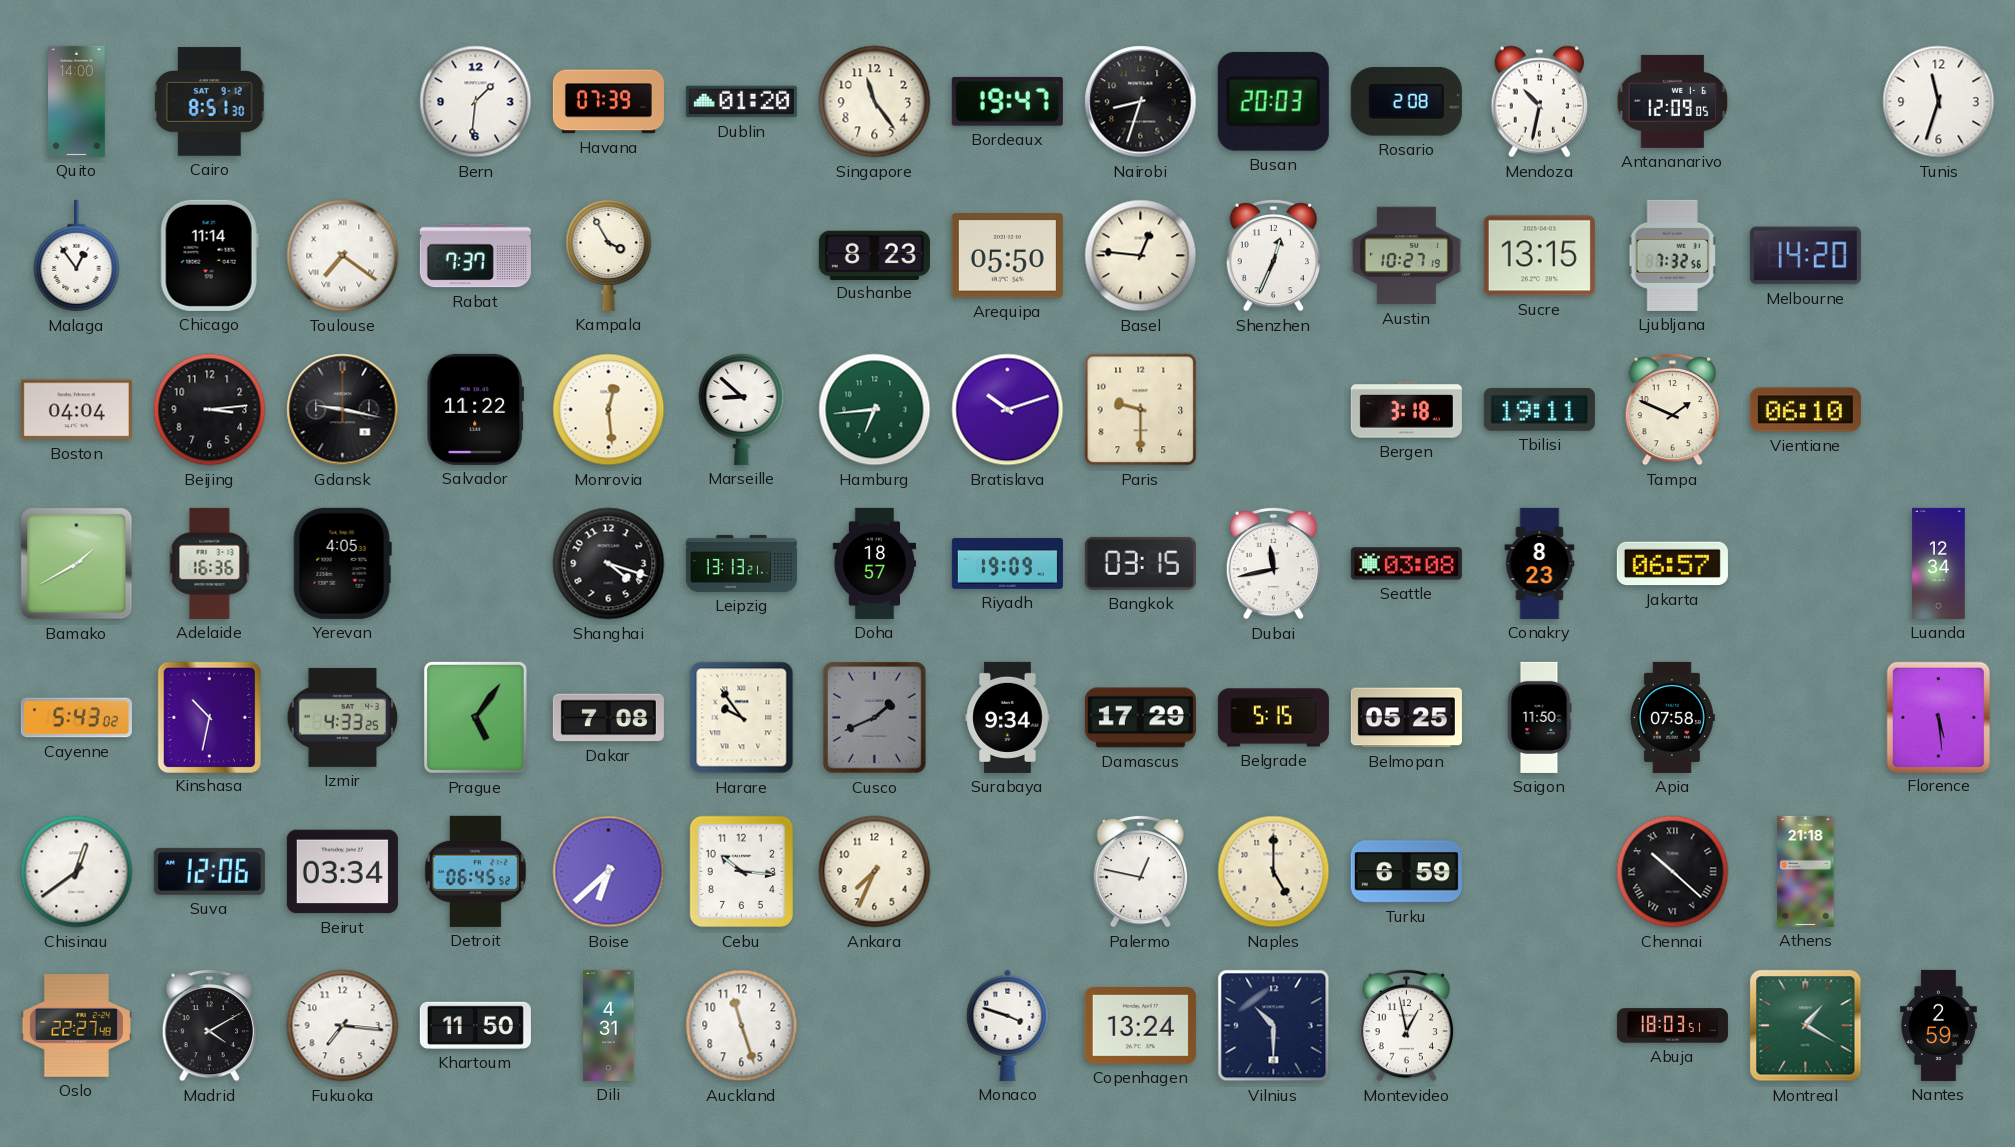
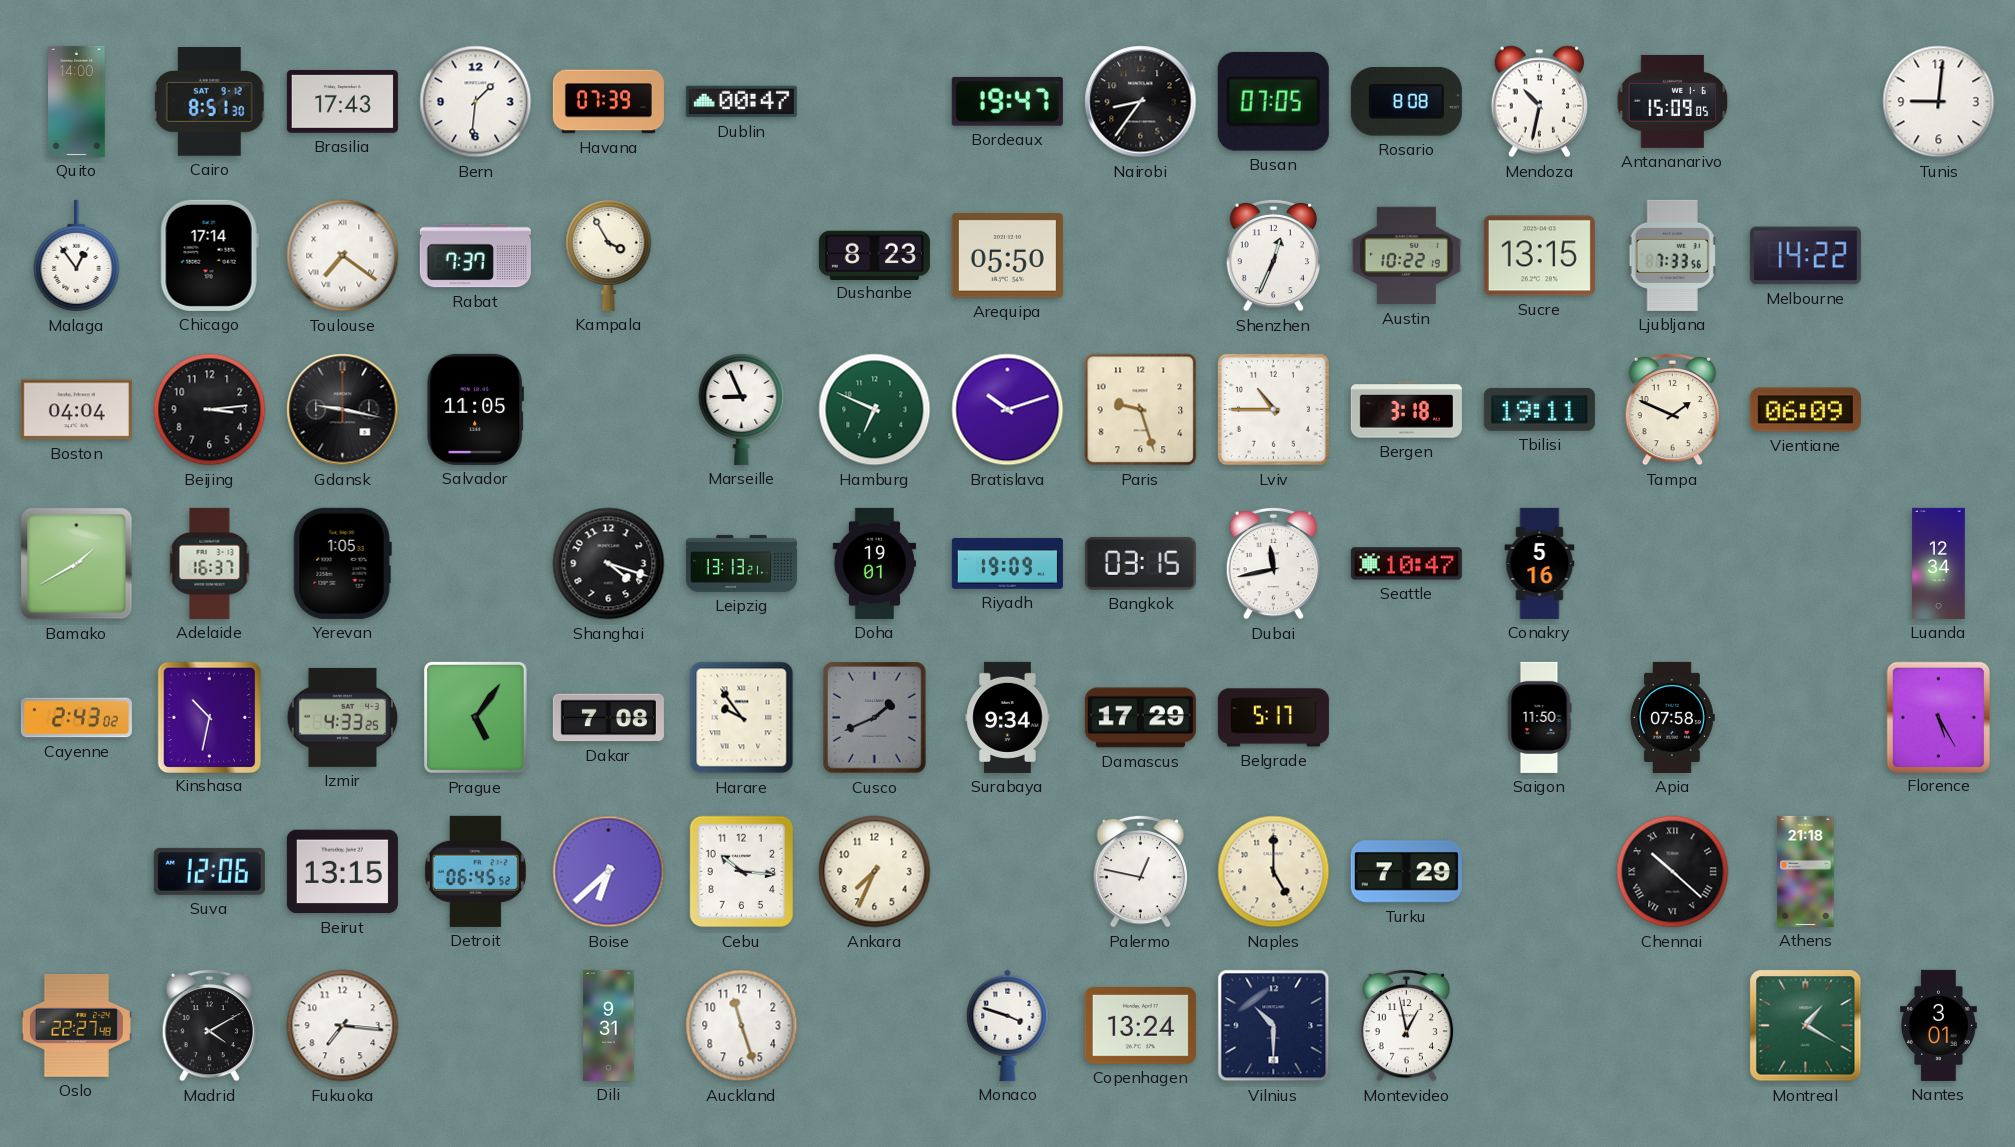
Brasilia: none -> 17:43 (342, 102)
Dublin: 01:20 -> 00:47 (741, 102)
Singapore: 11:24 -> none (875, 102)
Nairobi: 8:33 -> 8:36 (1141, 102)
Busan: 20:03 -> 07:05 (1273, 101)
Rosario: 2:08 -> 8:08 (1406, 102)
Antananarivo: 12:09 -> 15:09 (1673, 101)
Tunis: 11:33 -> 9:01 (1939, 102)
Chicago: 11:14 -> 17:14 (209, 255)
Basel: 12:46 -> none (1141, 256)
Austin: 10:27 -> 10:22 (1406, 256)
Ljubljana: 7:32 -> 7:33 (1673, 255)
Melbourne: 14:20 -> 14:22 (1805, 256)
Salvador: 11:22 -> 11:05 (475, 409)
Monrovia: 12:29 -> none (609, 410)
Marseille: 8:52 -> 8:56 (742, 409)
Hamburg: 6:44 -> 6:49 (875, 410)
Paris: 9:30 -> 9:27 (1141, 410)
Lviv: none -> 10:45 (1273, 409)
Vientiane: 06:10 -> 06:09 (1805, 410)
Adelaide: 16:36 -> 16:37 (210, 563)
Yerevan: 4:05 -> 1:05 (342, 563)
Doha: 18:57 -> 19:01 (875, 563)
Seattle: 03:08 -> 10:47 (1406, 564)
Conakry: 8:23 -> 5:16 (1540, 563)
Jakarta: 06:57 -> none (1672, 564)
Cayenne: 5:43 -> 2:43 (76, 718)
Belgrade: 5:15 -> 5:17 (1273, 718)
Belmopan: 05:25 -> none (1406, 718)
Florence: 5:29 -> 5:25 (1938, 717)
Chisinau: 12:39 -> none (77, 872)
Beirut: 03:34 -> 13:15 (342, 872)
Turku: 6:59 -> 7:29 (1406, 872)
Khartoum: 11:50 -> none (475, 1025)
Dili: 4:31 -> 9:31 (609, 1025)
Abuja: 18:03 -> none (1672, 1026)
Nantes: 2:59 -> 3:01 (1939, 1025)
